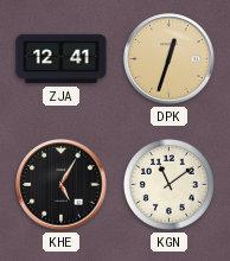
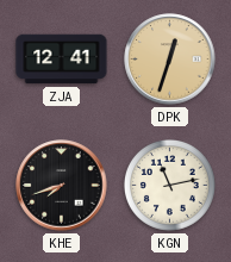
KHE: 5:05 -> 7:42 (62, 186)
KGN: 11:09 -> 11:13 (169, 185)
